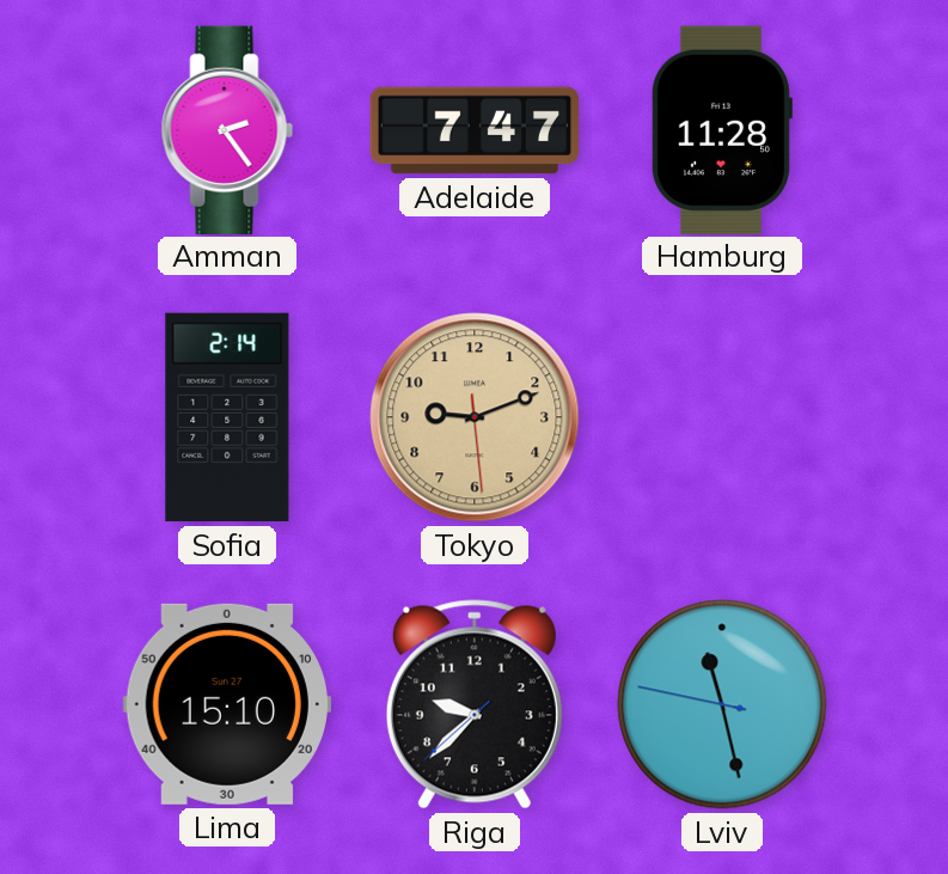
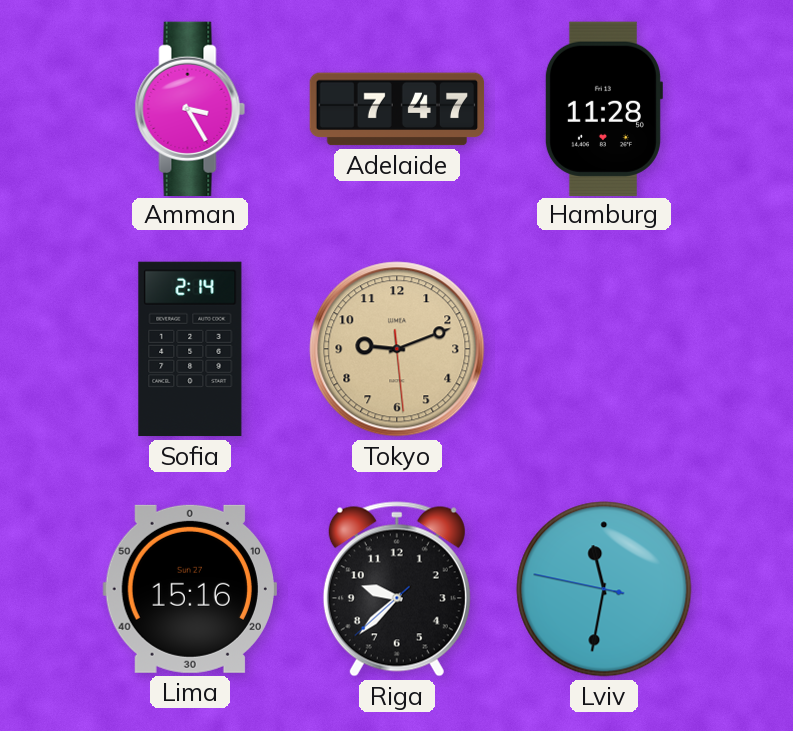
Amman: 2:24 -> 3:25 (190, 108)
Lima: 15:10 -> 15:16 (190, 589)
Lviv: 11:27 -> 11:31 (604, 589)
